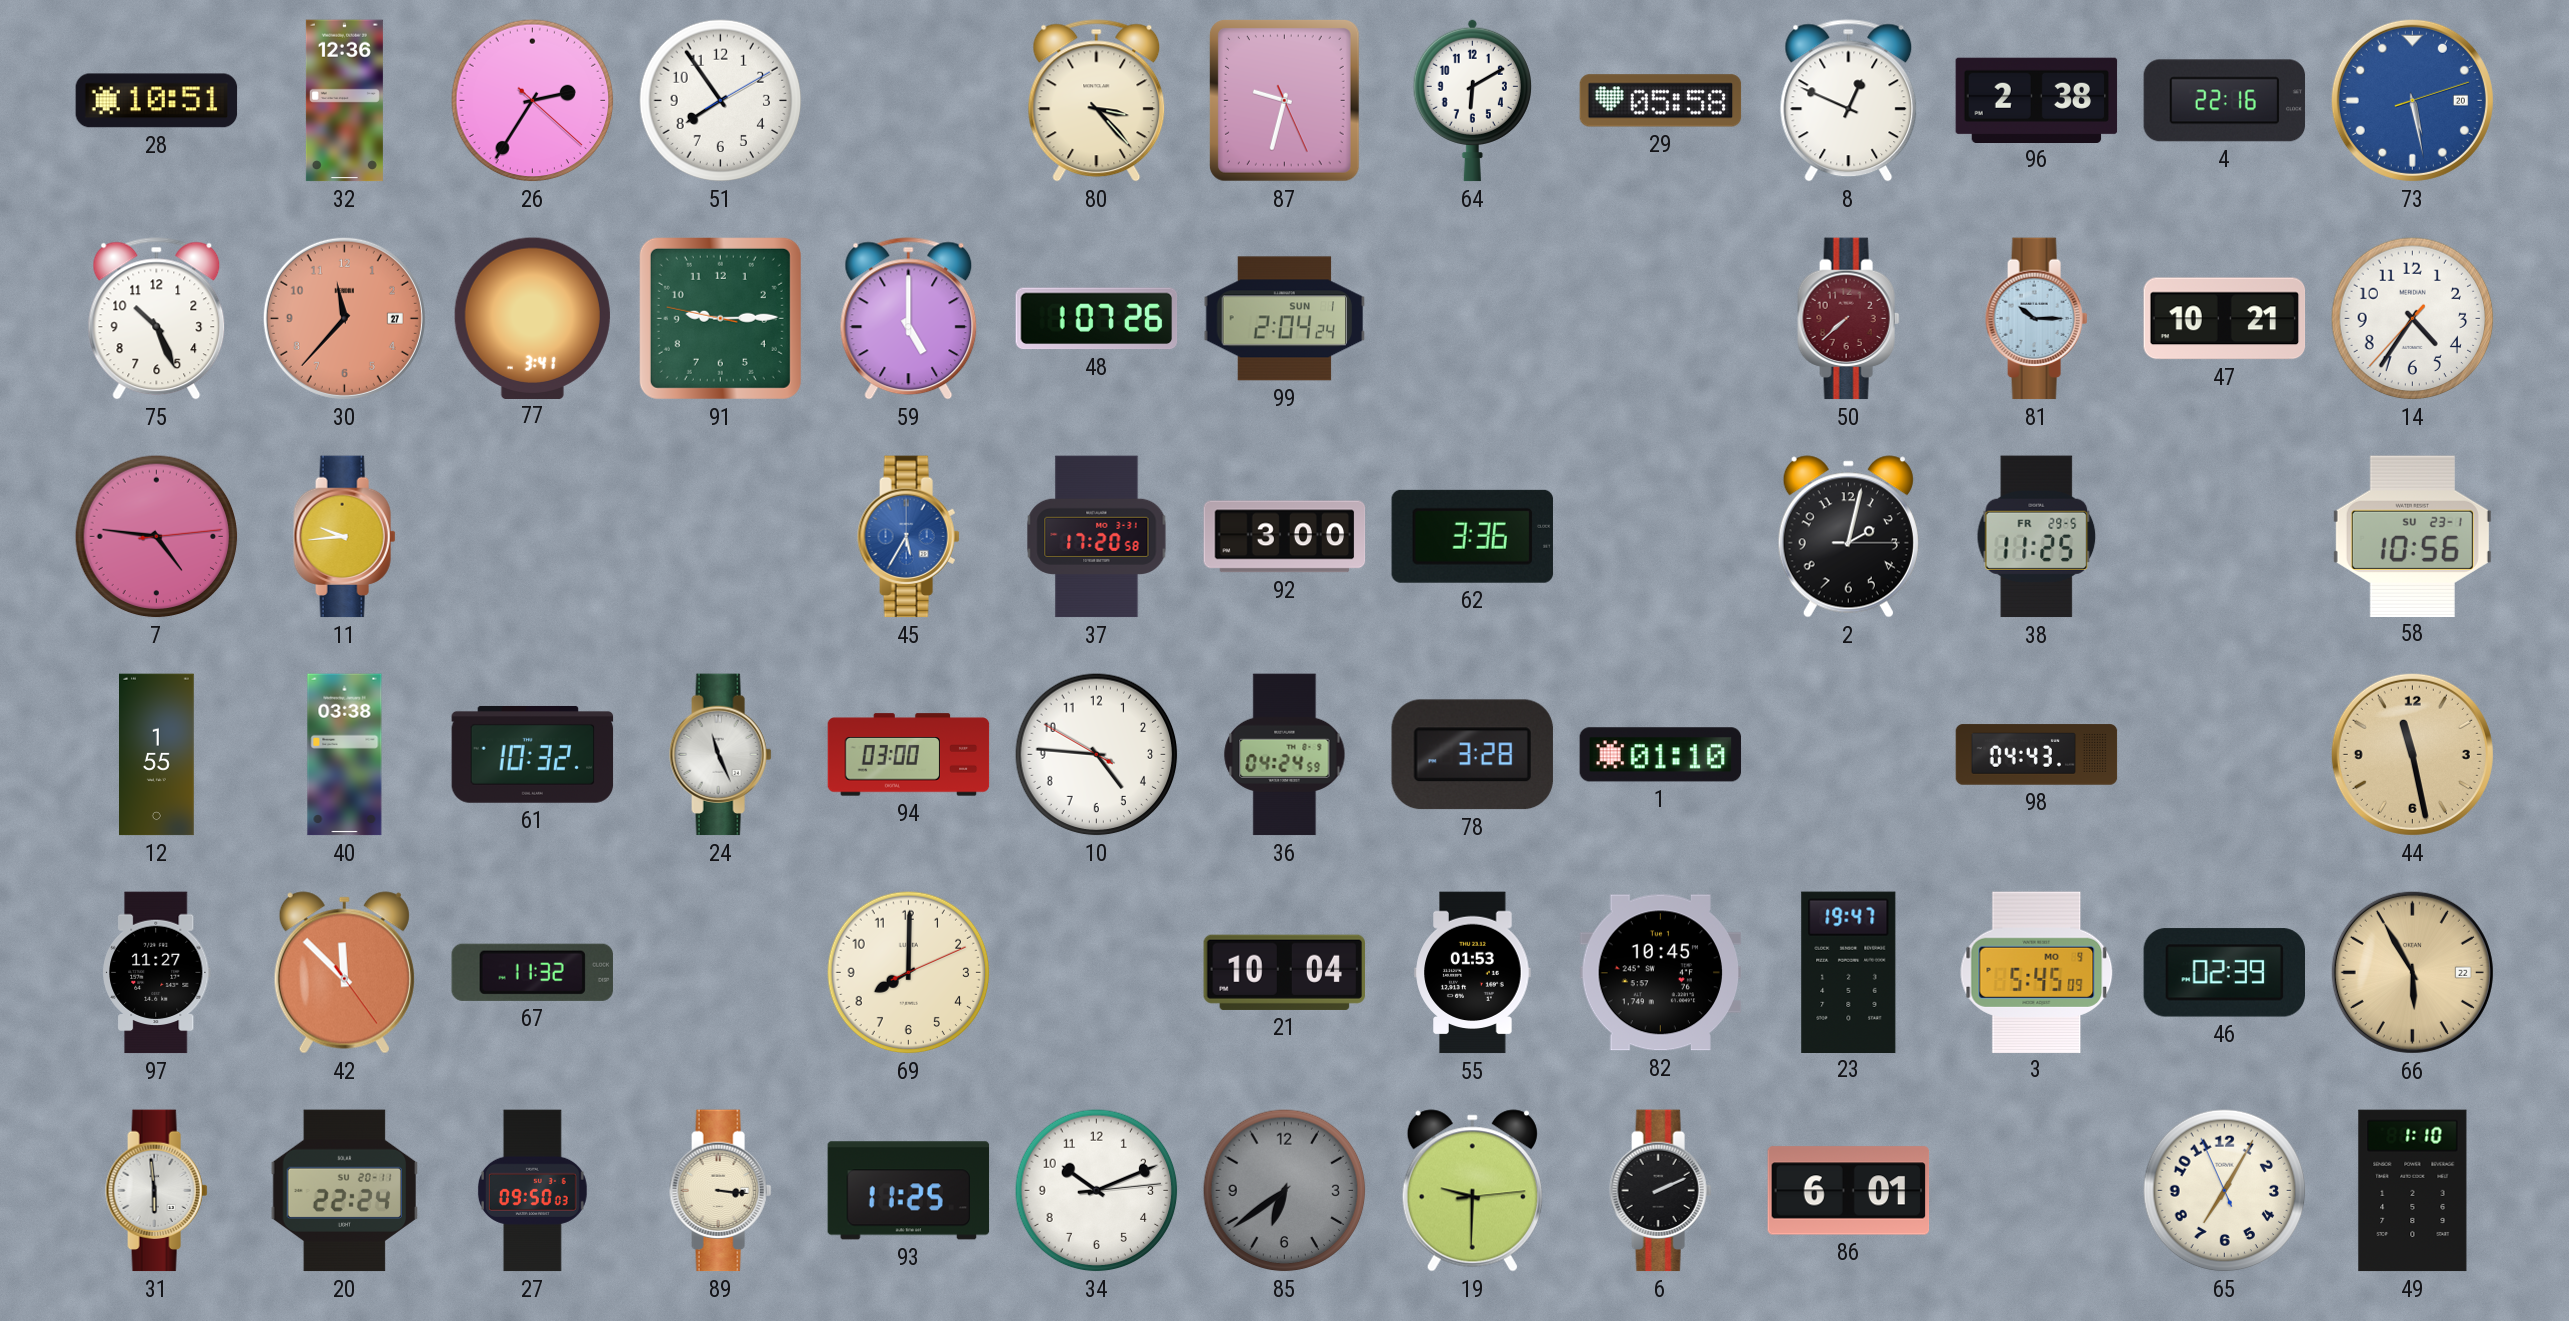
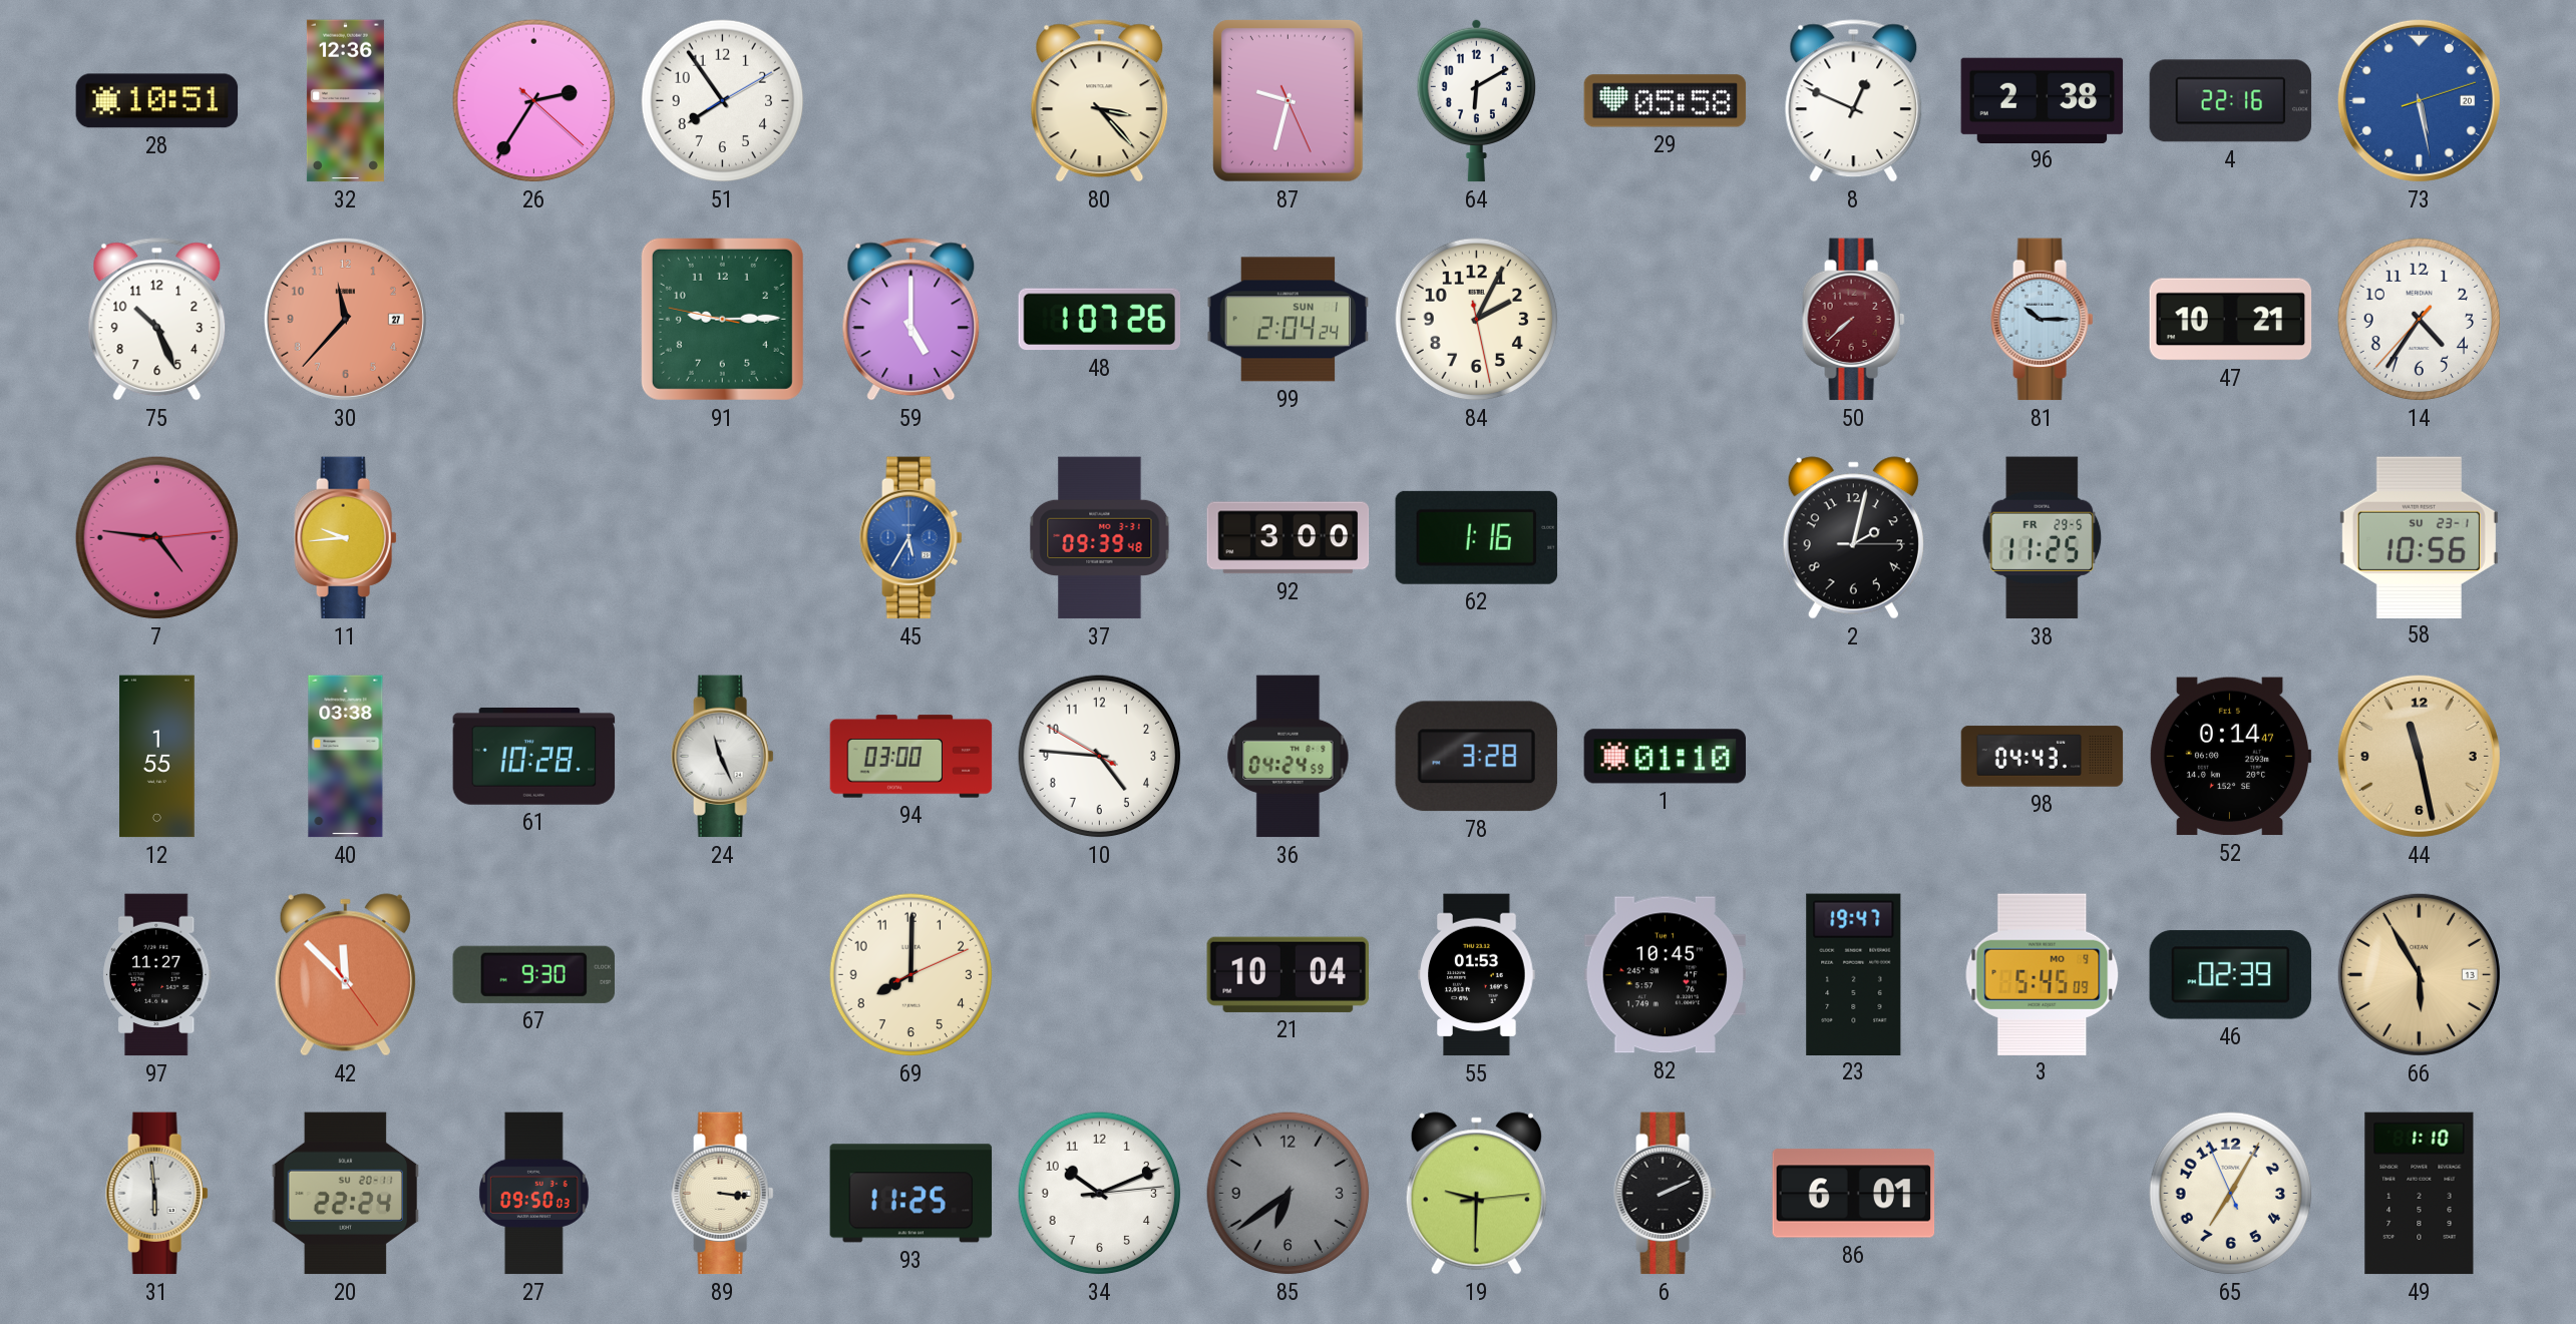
77: 3:41 -> none (532, 318)
84: none -> 2:04 (1477, 320)
37: 17:20 -> 09:39 (1100, 538)
62: 3:36 -> 1:16 (1476, 537)
61: 10:32 -> 10:28 (534, 757)
52: none -> 0:14 (2230, 757)
67: 11:32 -> 9:30 (533, 974)
66 date: 22 -> 13 (2419, 974)
